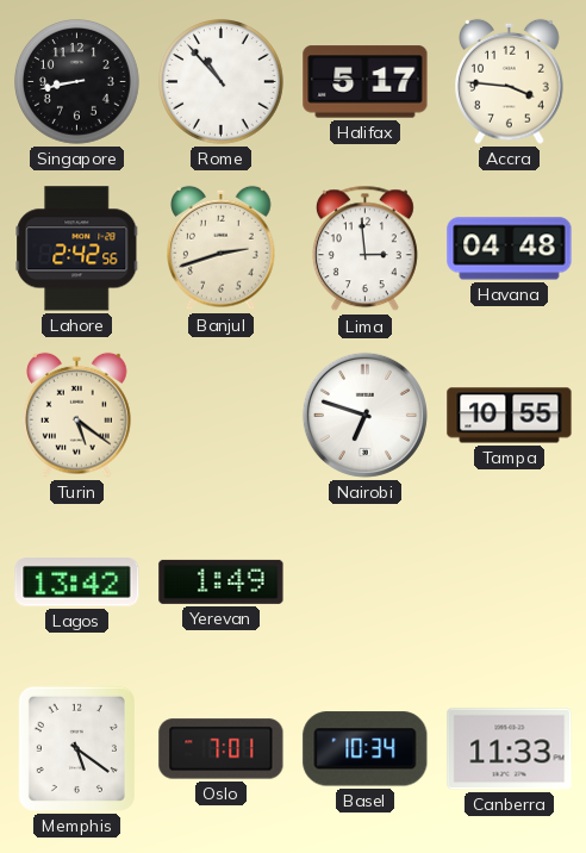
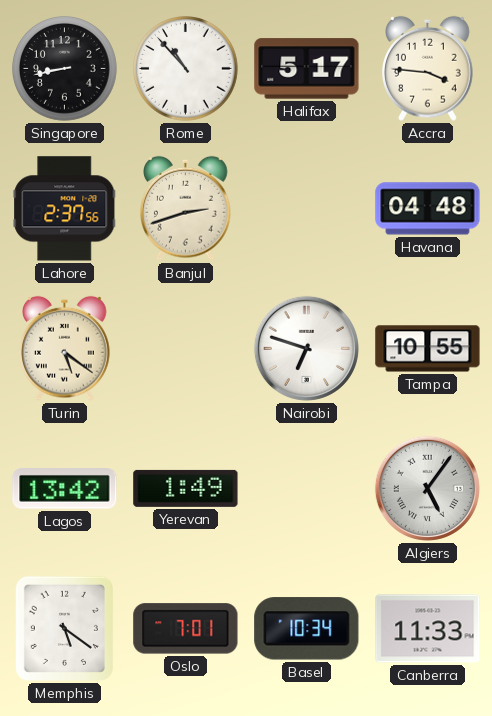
Lahore: 2:42 -> 2:37 (65, 209)
Lima: 2:59 -> none (364, 249)
Algiers: none -> 5:06 (427, 488)
